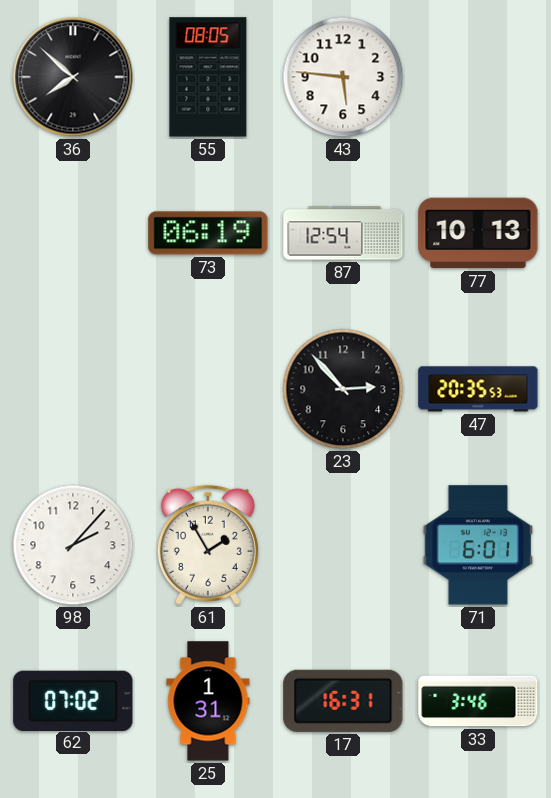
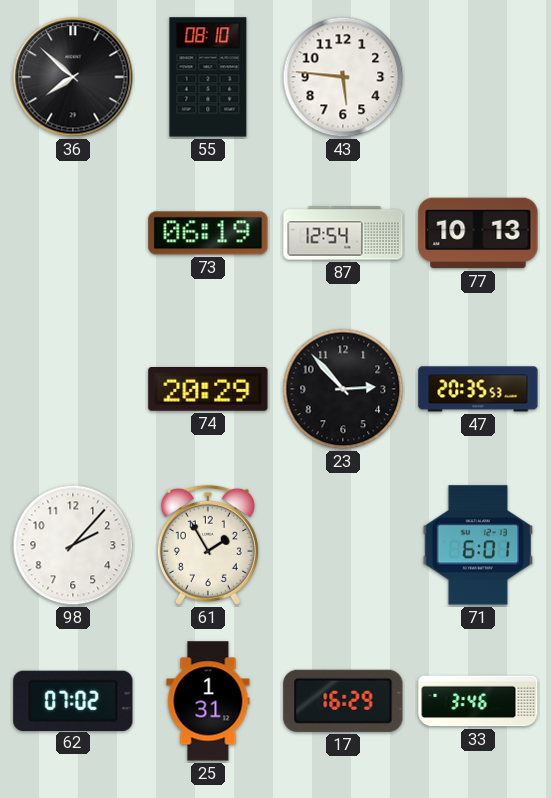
55: 08:05 -> 08:10 (208, 77)
74: none -> 20:29 (208, 390)
17: 16:31 -> 16:29 (343, 701)
